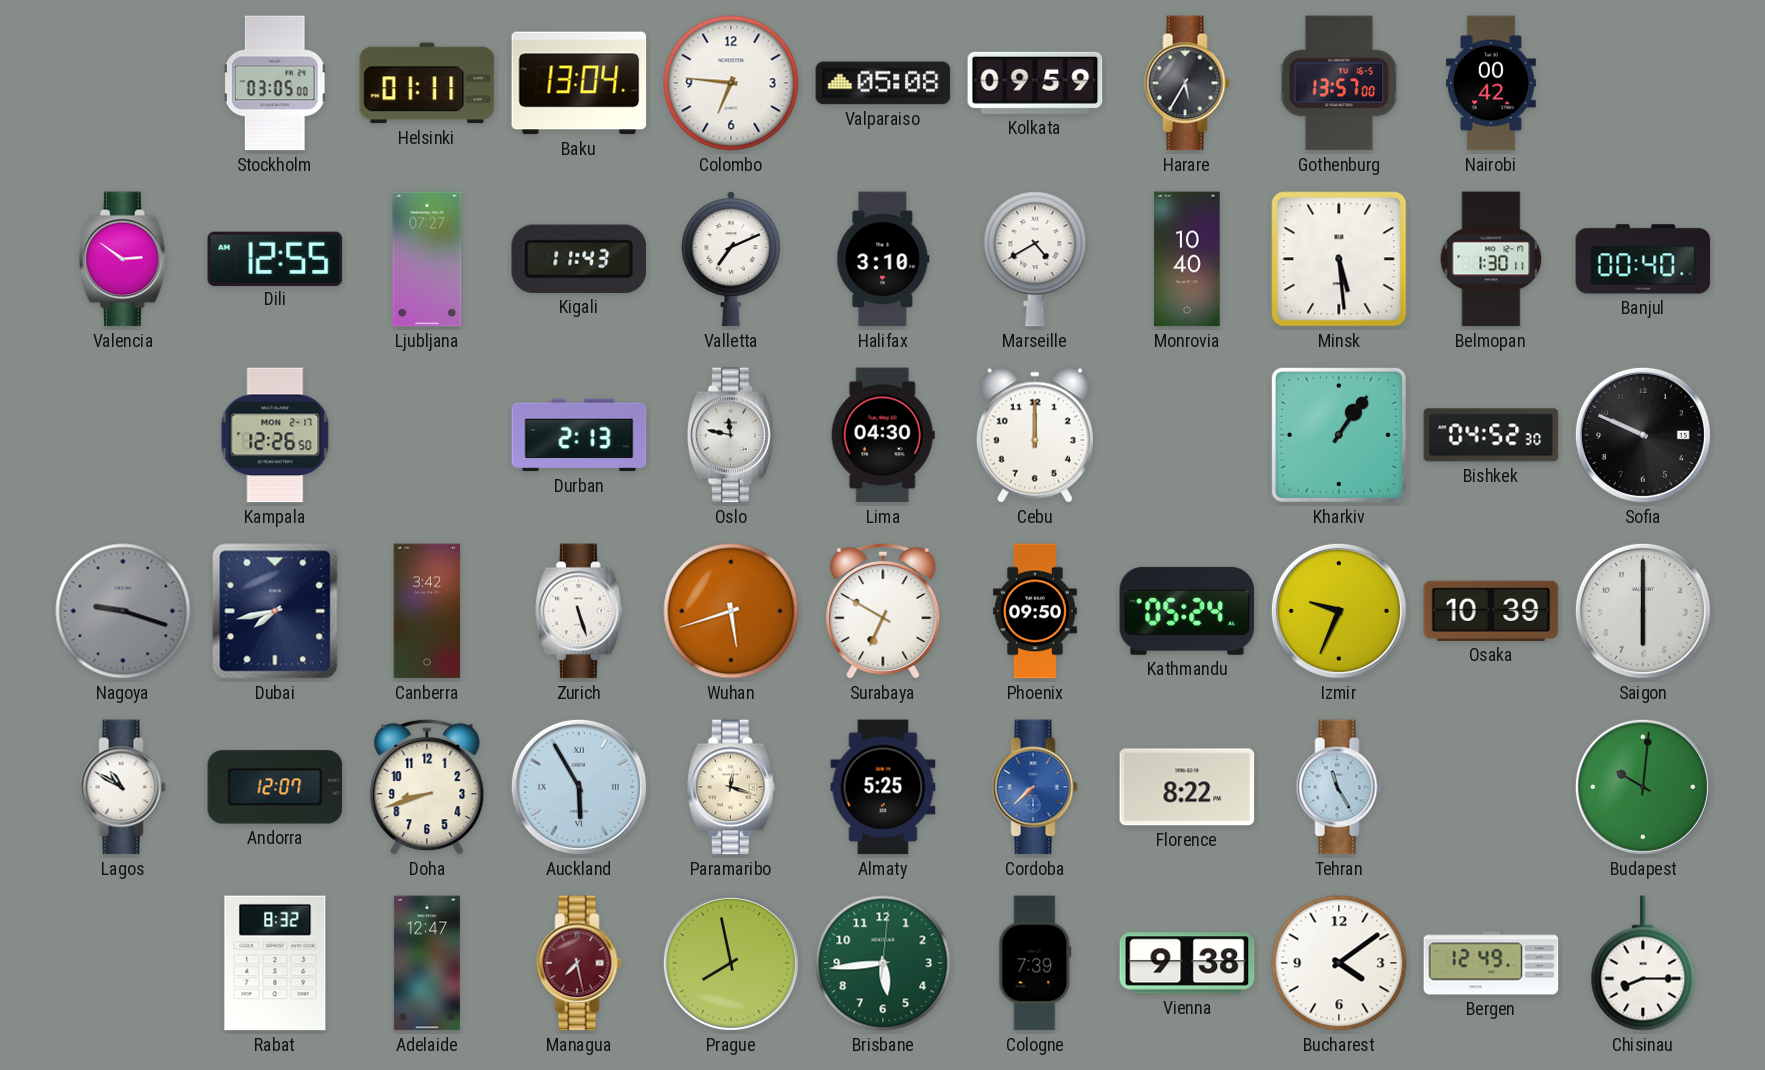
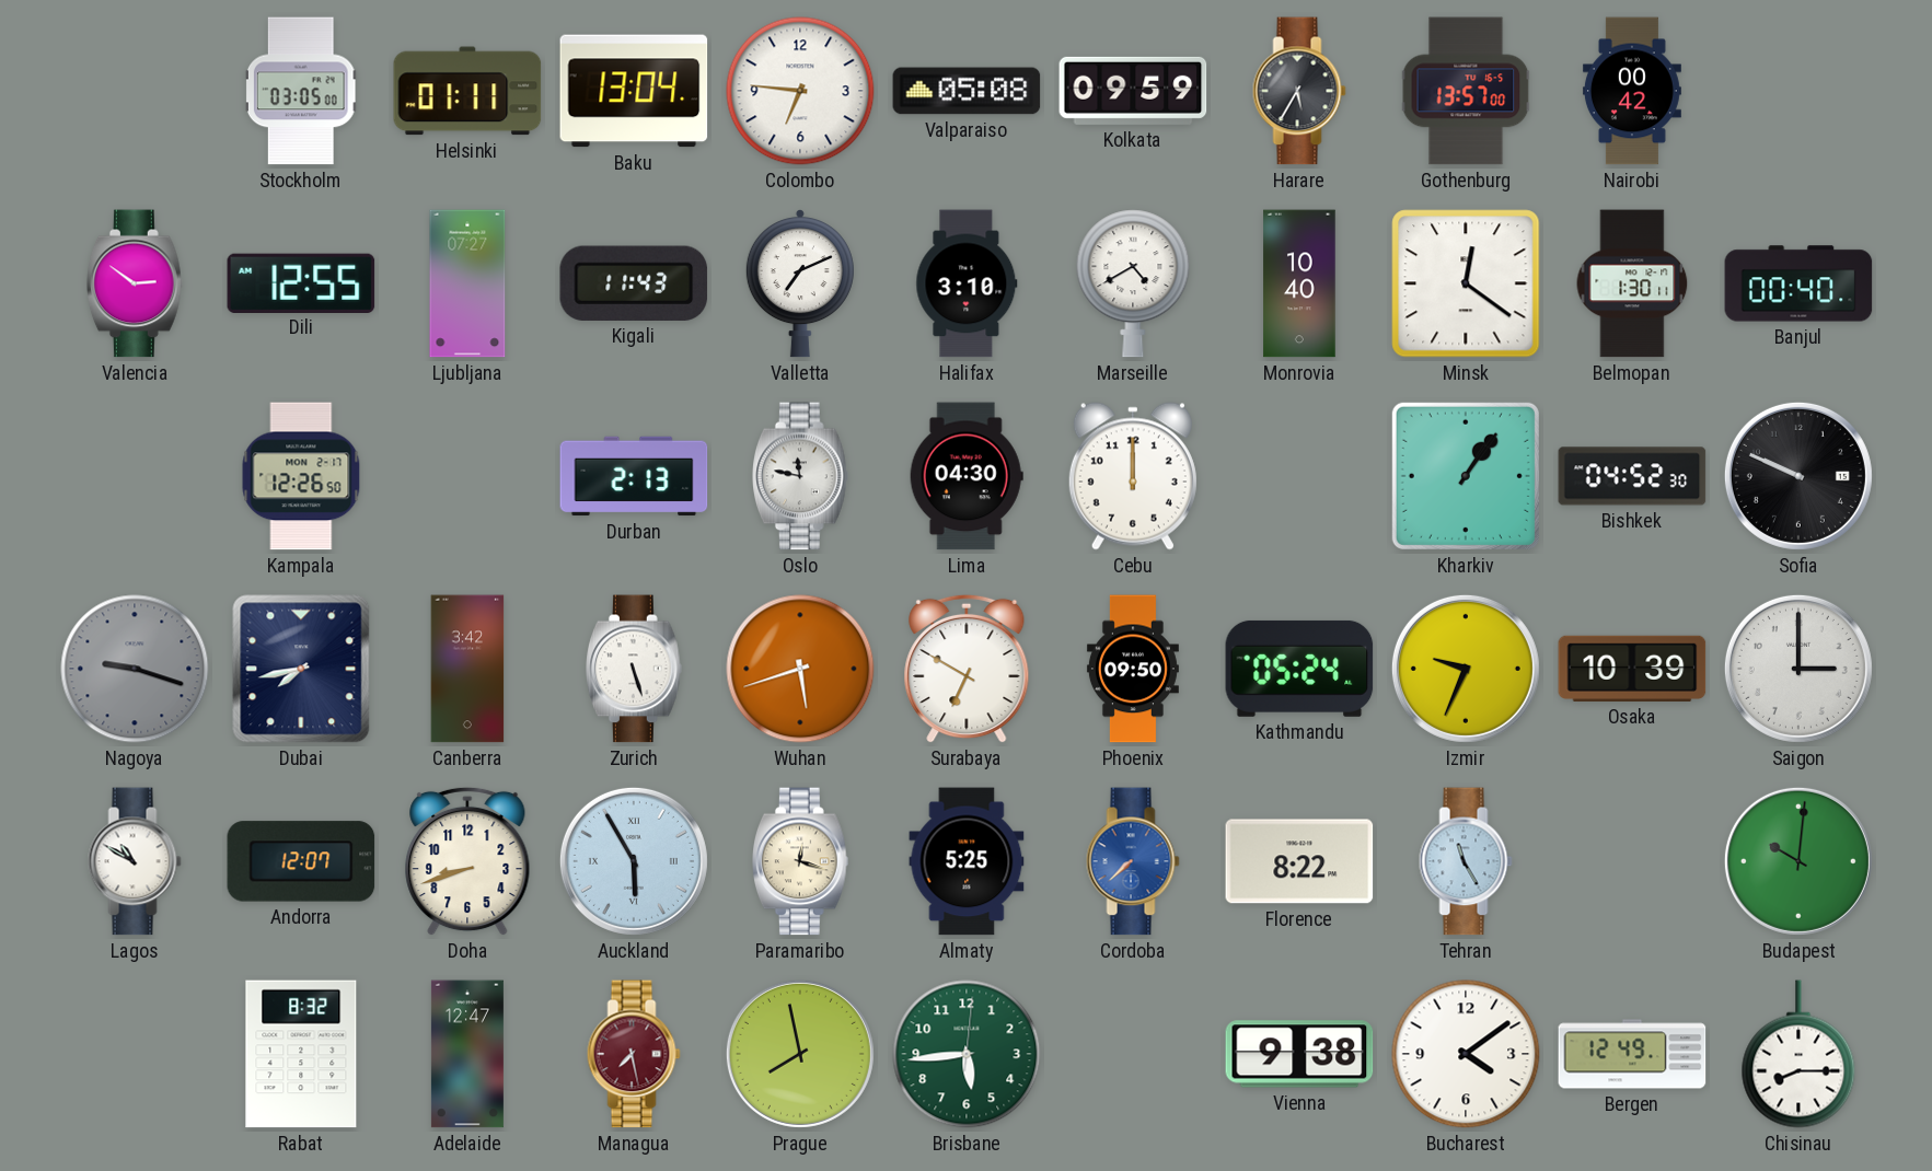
Minsk: 5:29 -> 12:21 (1466, 283)
Saigon: 6:00 -> 3:00 (1798, 669)
Cologne: 7:39 -> none (1035, 963)
